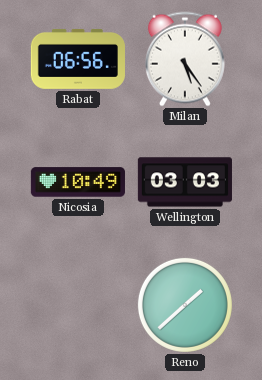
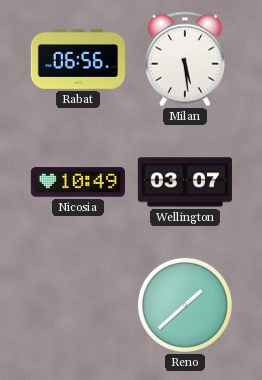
Milan: 5:24 -> 5:29 (185, 59)
Wellington: 03:03 -> 03:07 (185, 182)
